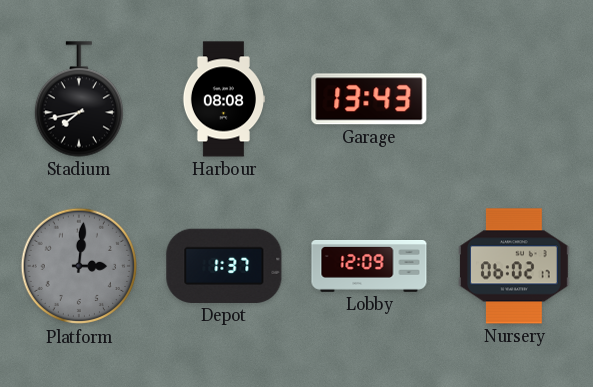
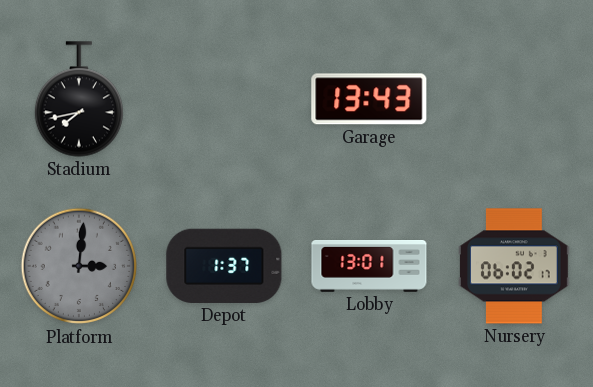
Harbour: 08:08 -> none (223, 99)
Lobby: 12:09 -> 13:01 (369, 267)
